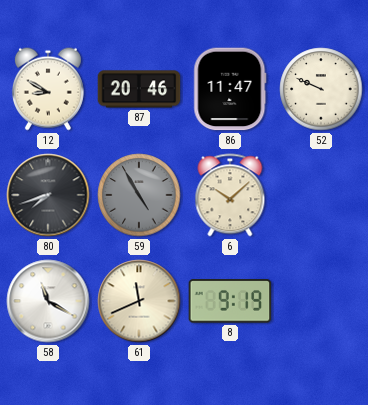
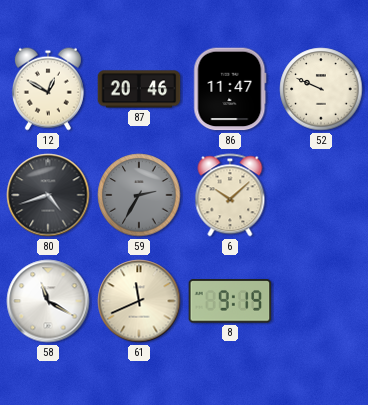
12: 8:50 -> 12:50 (48, 89)
80: 7:42 -> 4:42 (48, 195)
59: 4:55 -> 2:35 (139, 195)
